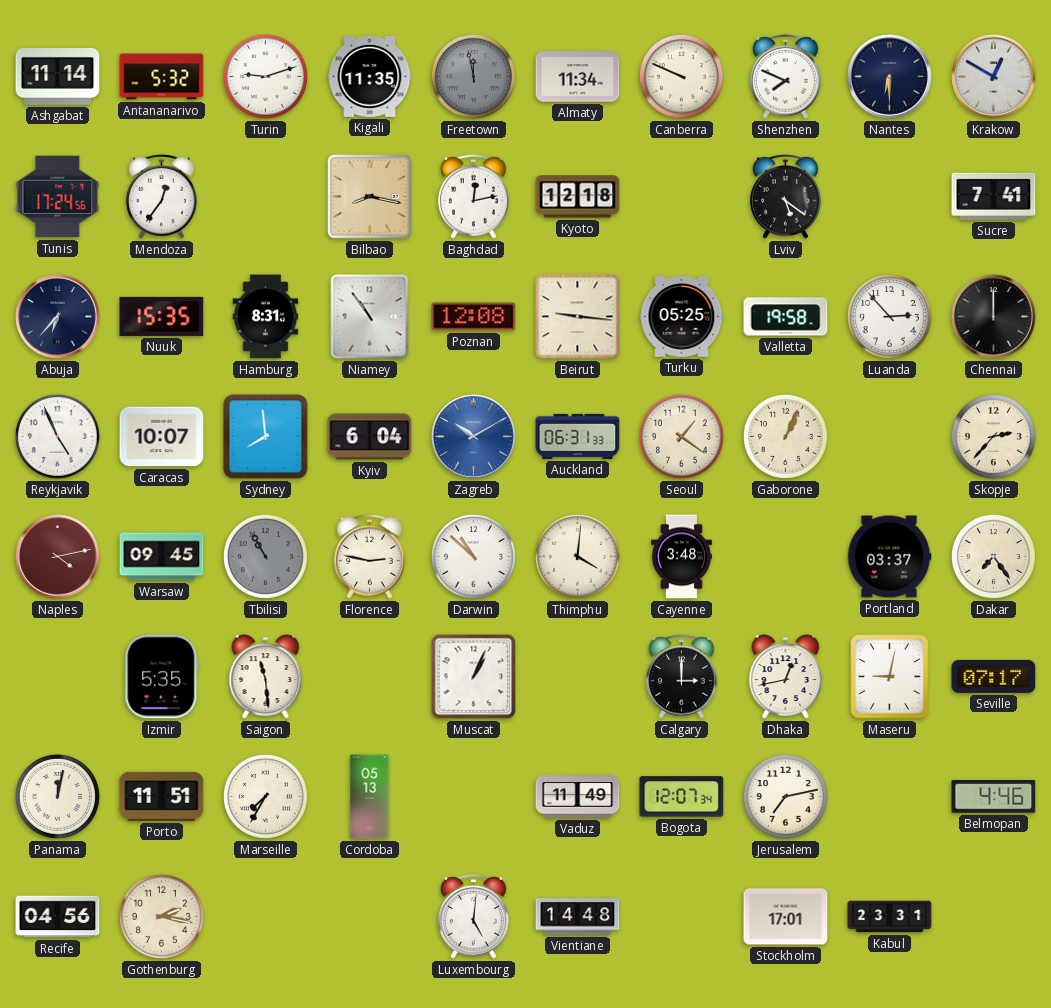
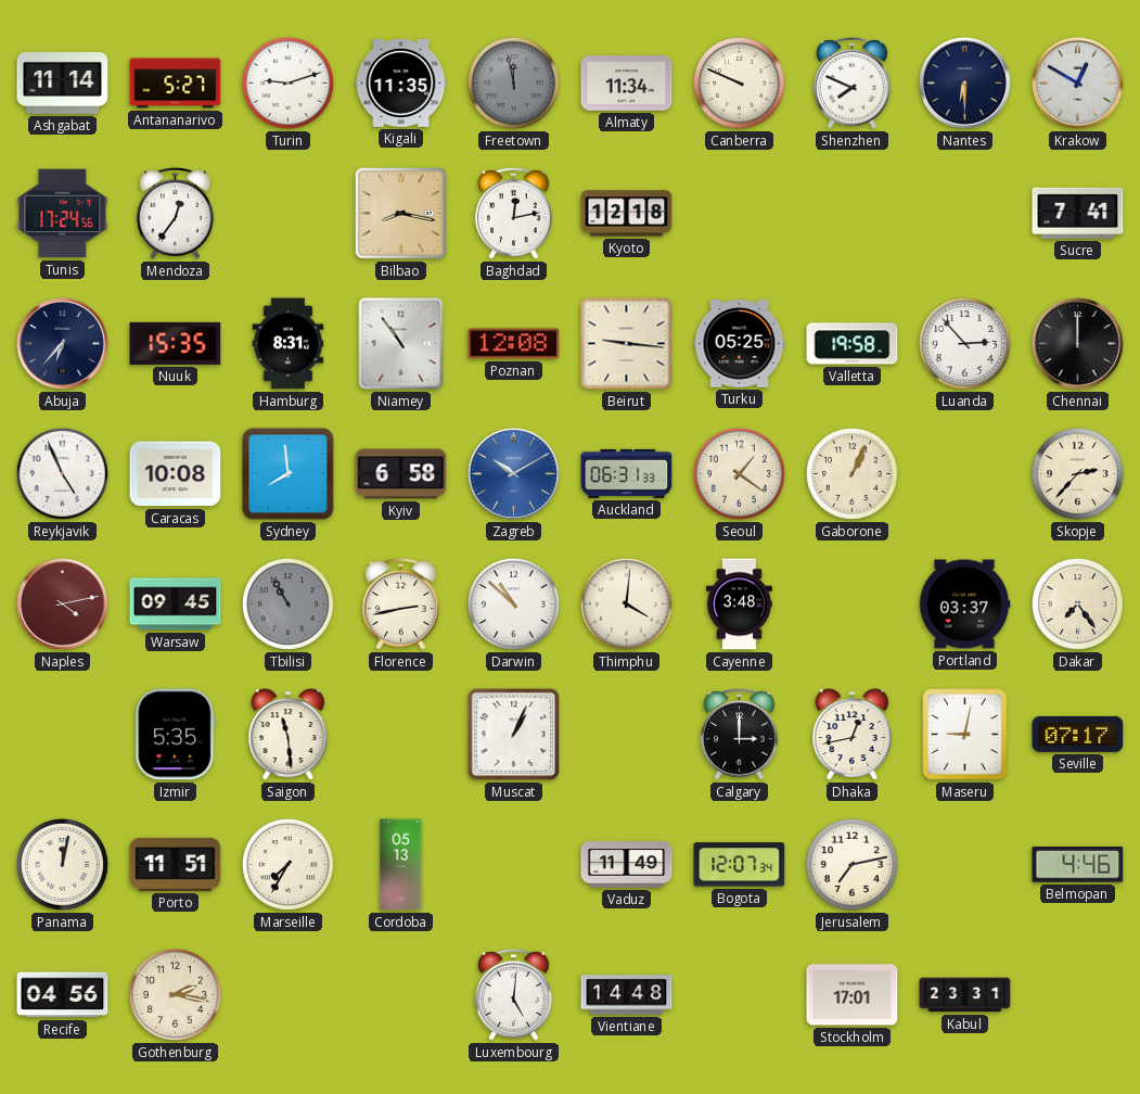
Antananarivo: 5:32 -> 5:27 (176, 84)
Lviv: 5:21 -> none (786, 196)
Caracas: 10:07 -> 10:08 (176, 474)
Kyiv: 6:04 -> 6:58 (401, 474)
Florence: 2:47 -> 2:43 (401, 603)
